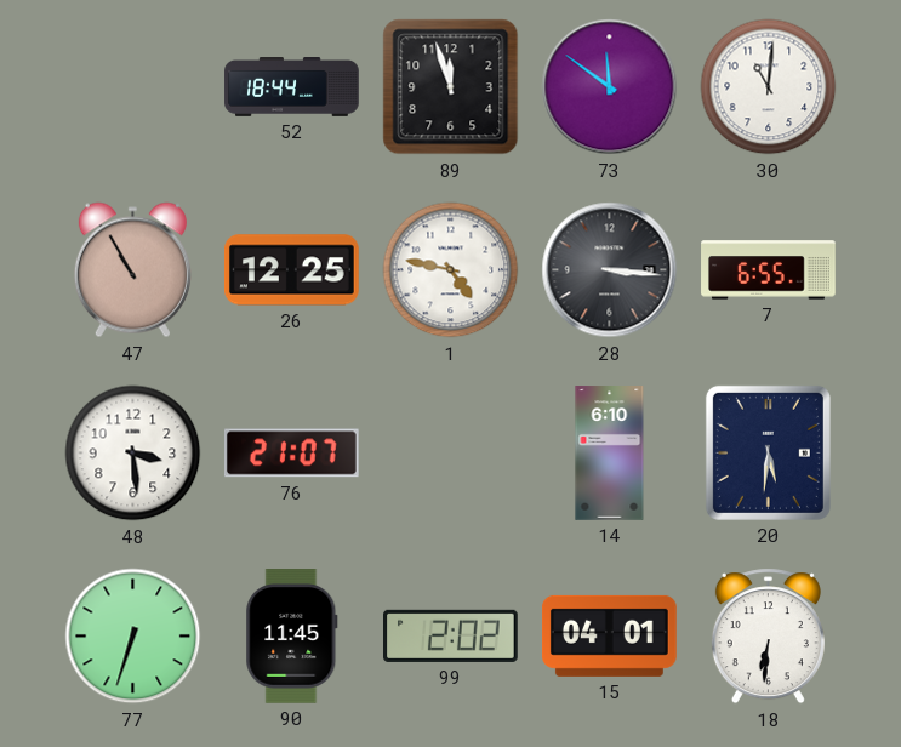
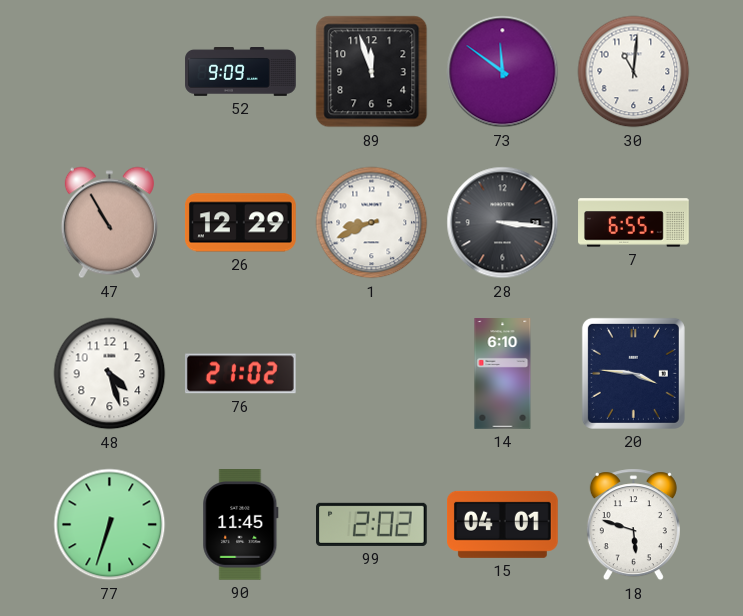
52: 18:44 -> 9:09 (241, 72)
26: 12:25 -> 12:29 (241, 223)
1: 4:47 -> 8:41 (372, 223)
48: 3:29 -> 4:27 (110, 374)
76: 21:07 -> 21:02 (241, 374)
20: 5:31 -> 3:46 (633, 373)
18: 6:31 -> 5:48 (633, 525)
